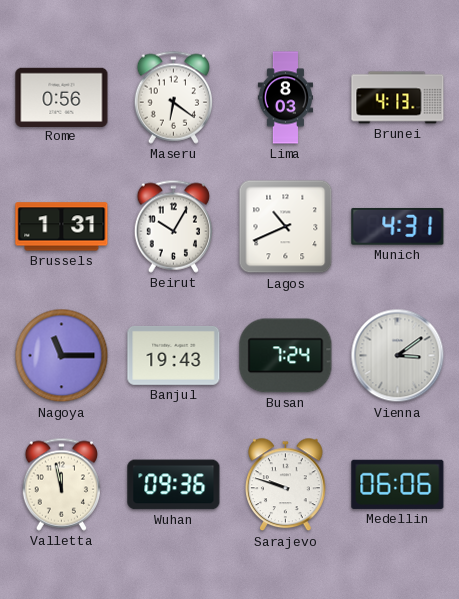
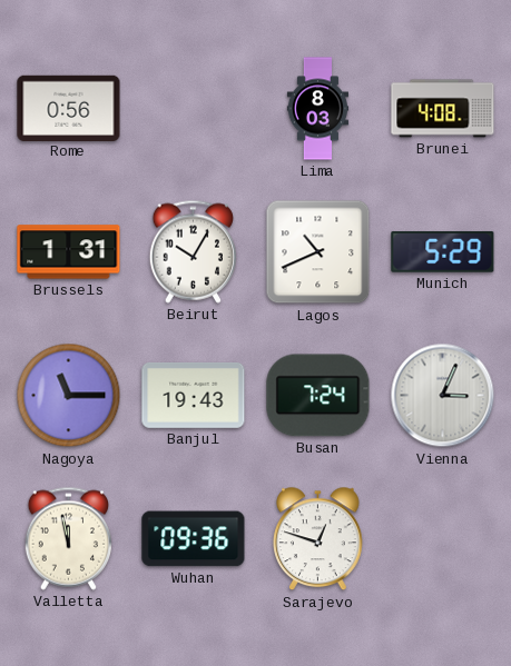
Maseru: 6:21 -> none (173, 97)
Brunei: 4:13 -> 4:08 (443, 109)
Munich: 4:31 -> 5:29 (443, 251)
Vienna: 3:09 -> 3:04 (443, 396)
Sarajevo: 9:48 -> 12:48 (318, 539)
Medellin: 06:06 -> none (398, 484)
